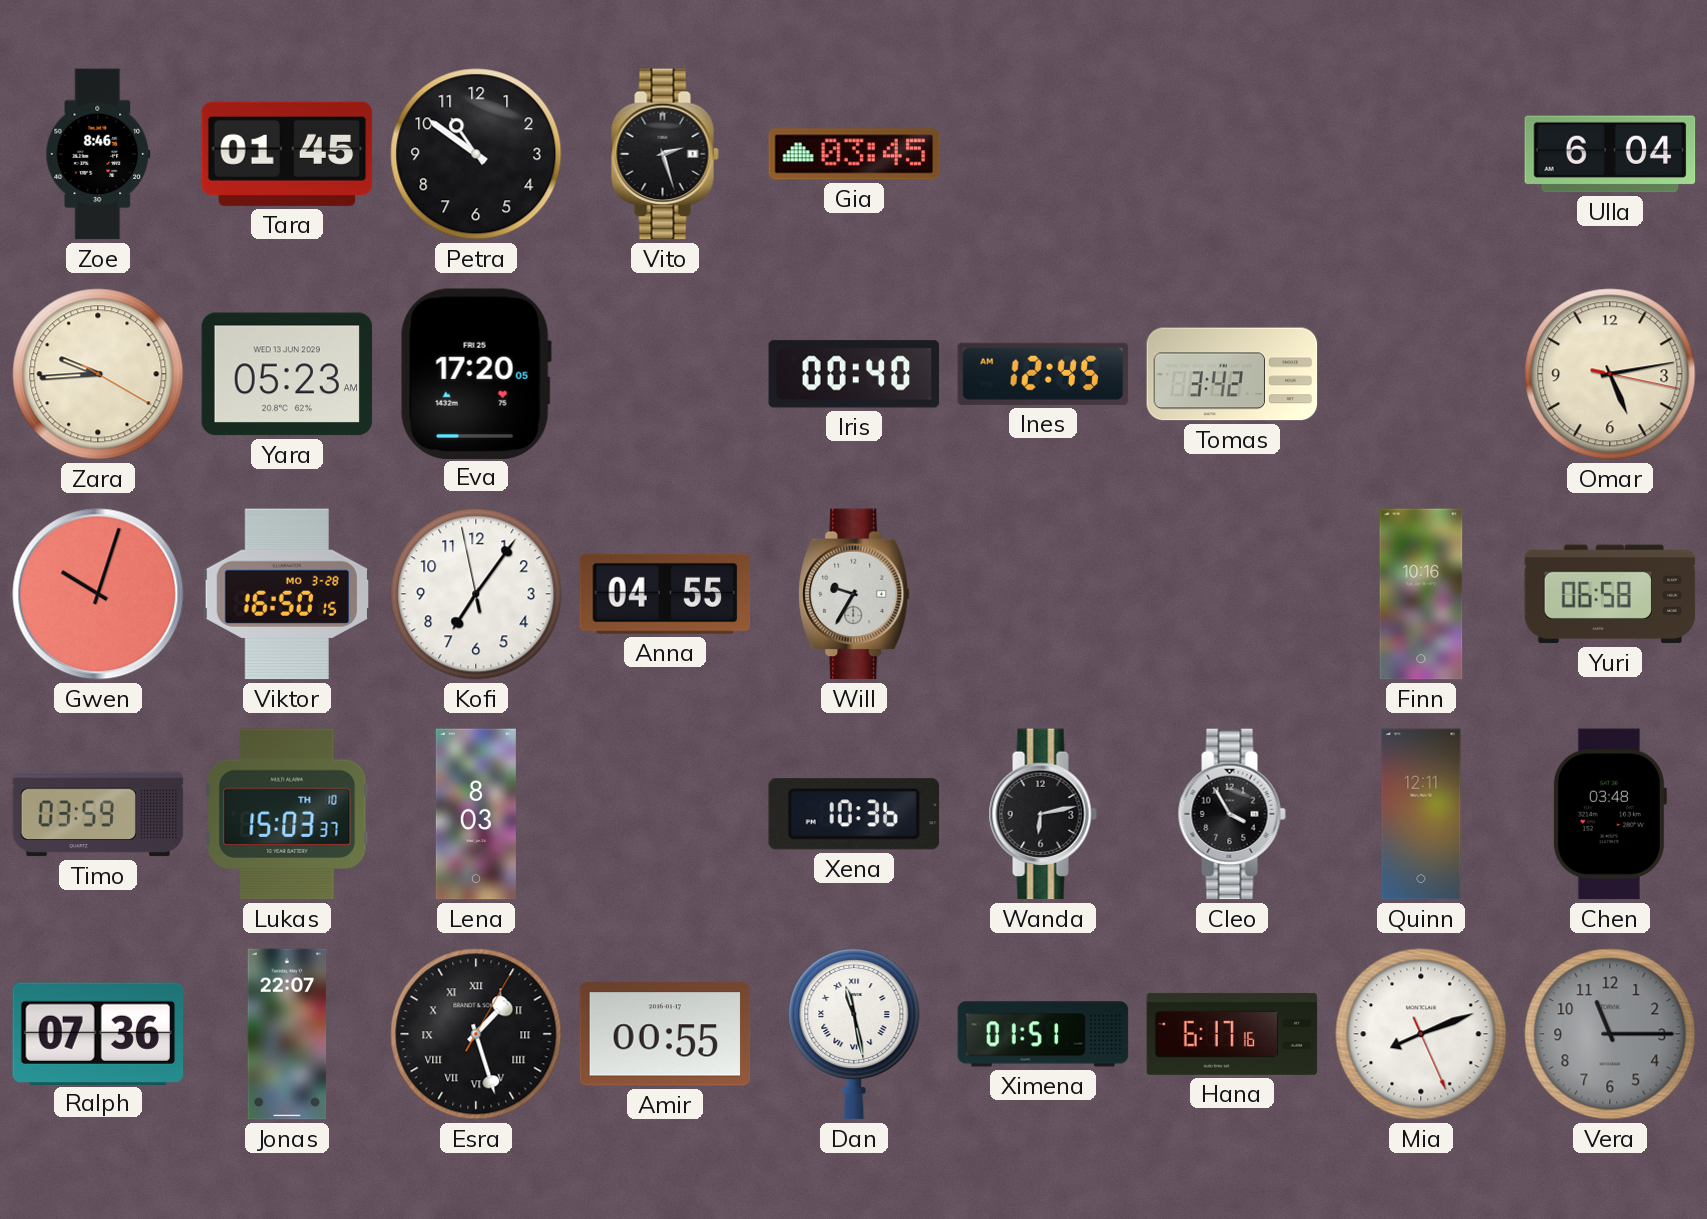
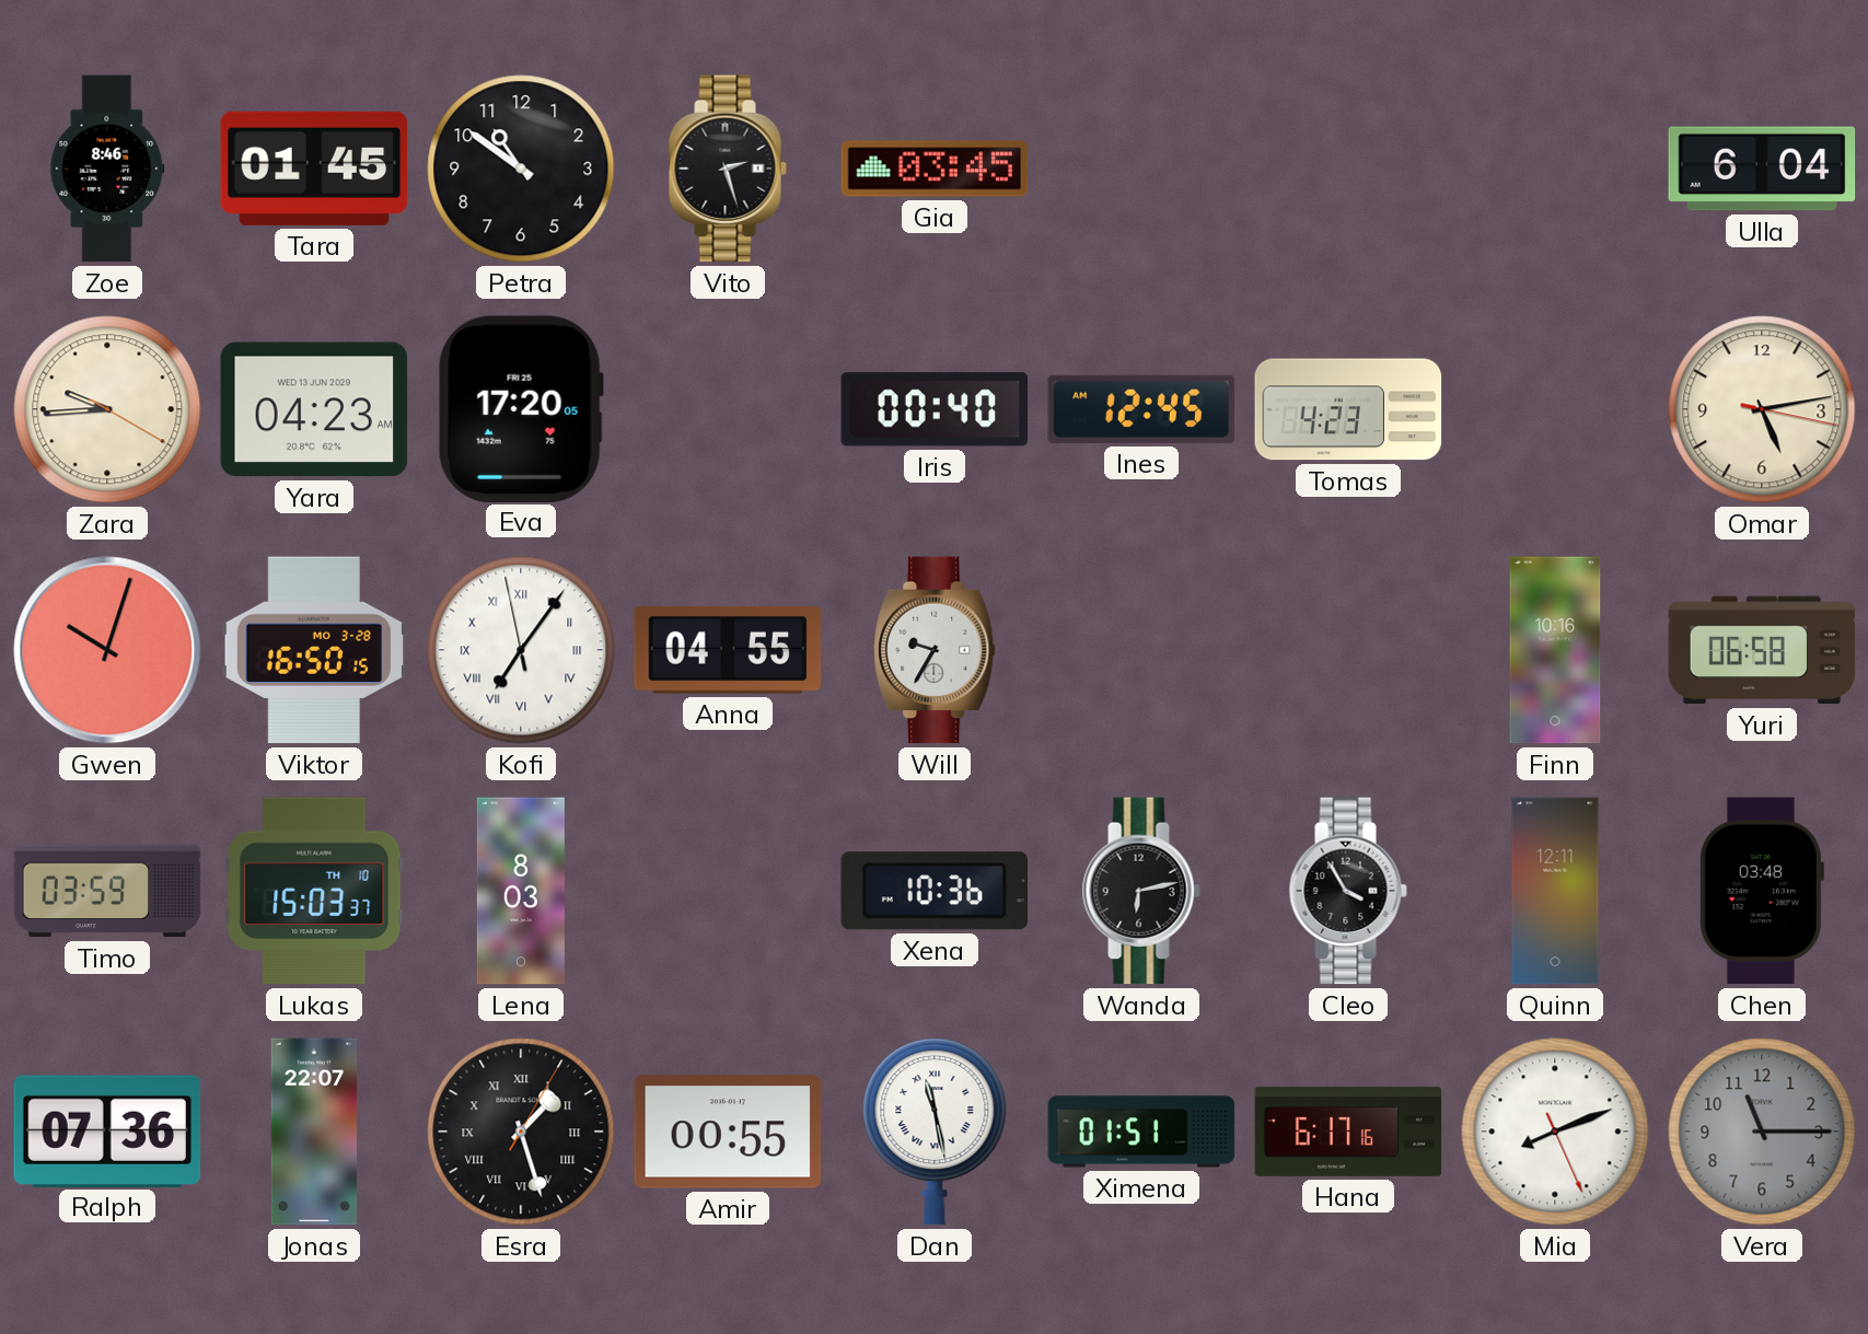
Yara: 05:23 -> 04:23 (314, 409)
Tomas: 3:42 -> 4:23 (1348, 409)
Kofi numerals: Arabic -> Roman (521, 650)
